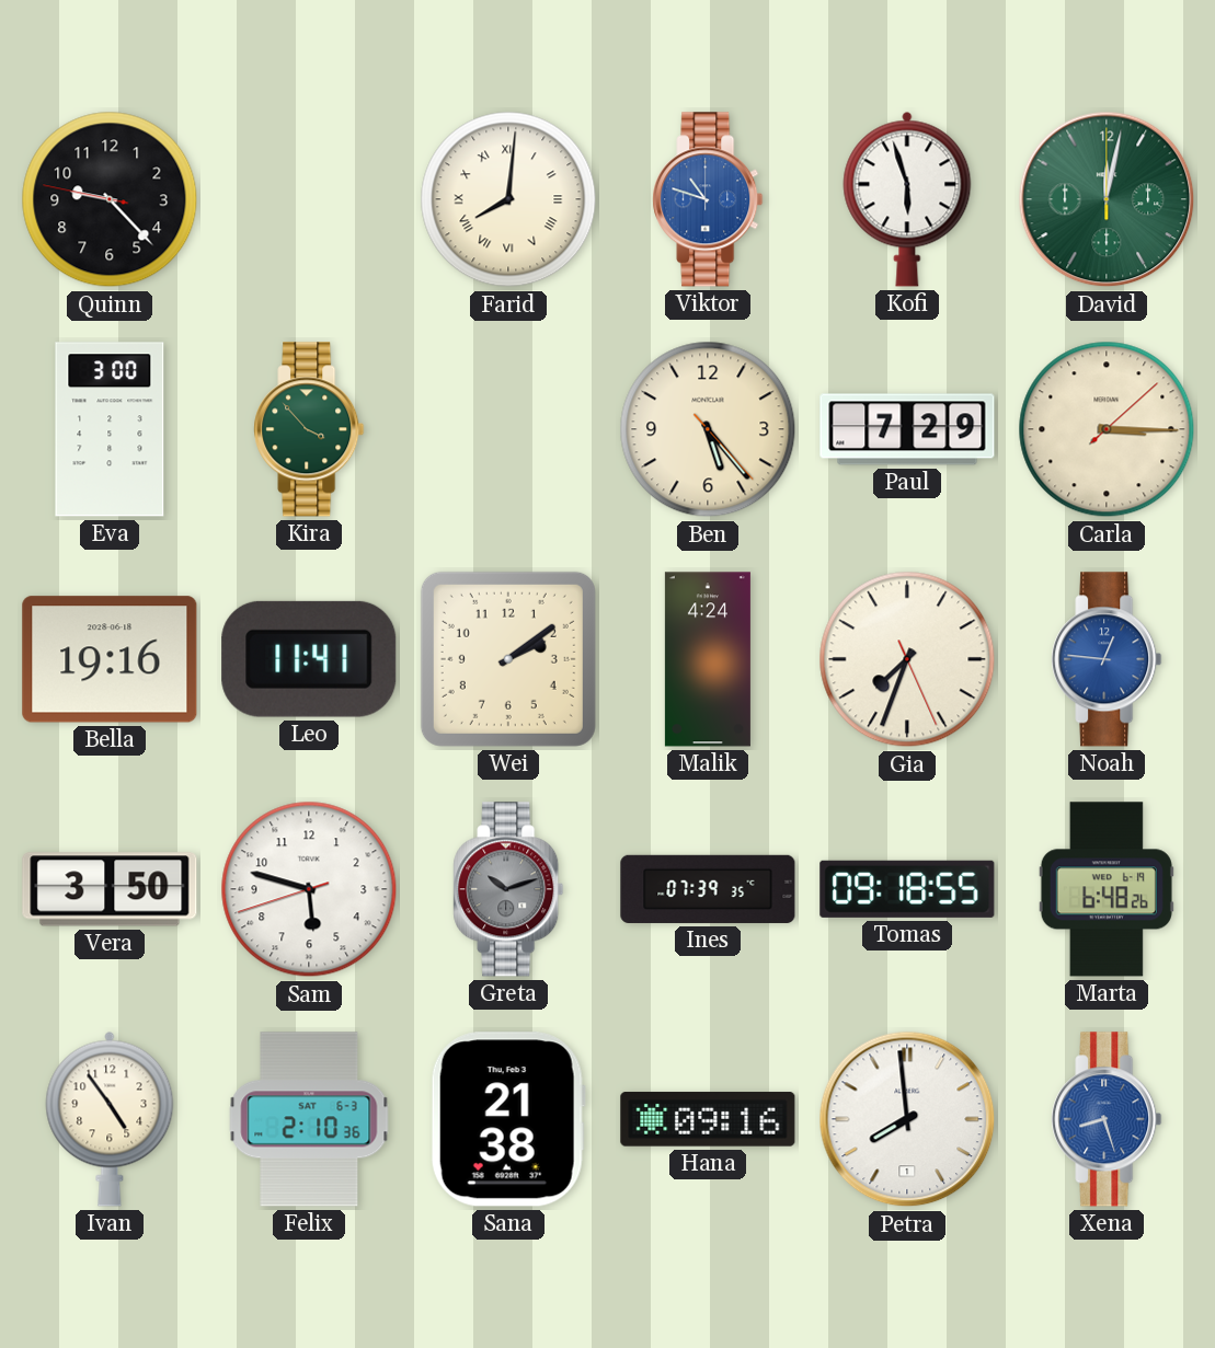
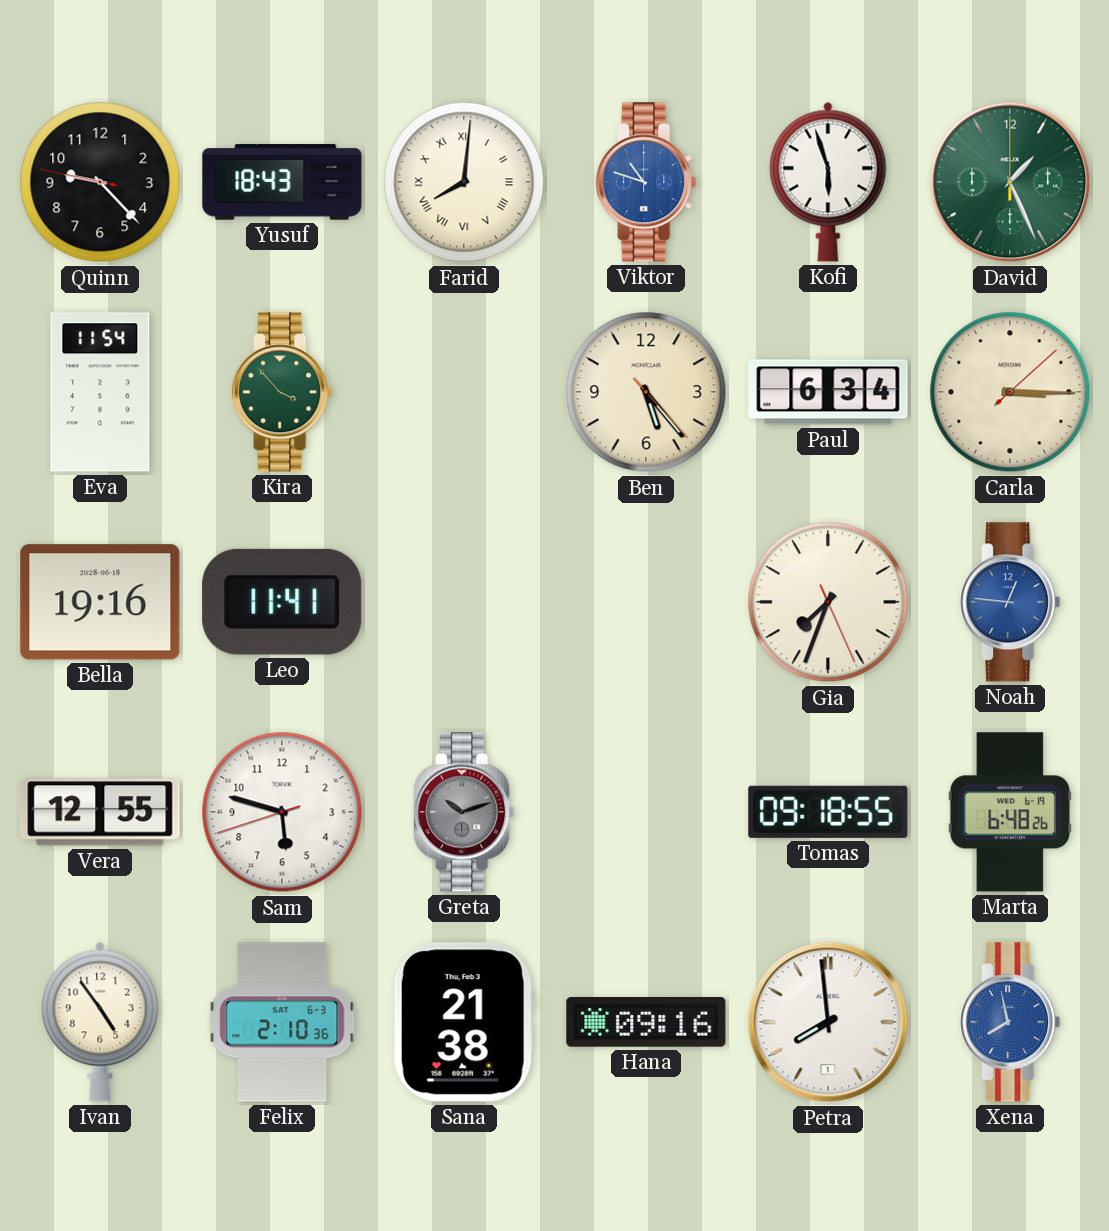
Yusuf: none -> 18:43 (282, 182)
David: 12:02 -> 1:26 (1010, 182)
Eva: 3:00 -> 11:54 (100, 392)
Paul: 7:29 -> 6:34 (828, 392)
Wei: 2:09 -> none (508, 659)
Malik: 4:24 -> none (708, 659)
Vera: 3:50 -> 12:55 (100, 812)
Ines: 07:39 -> none (708, 889)
Xena: 8:27 -> 7:58 (1010, 1022)
